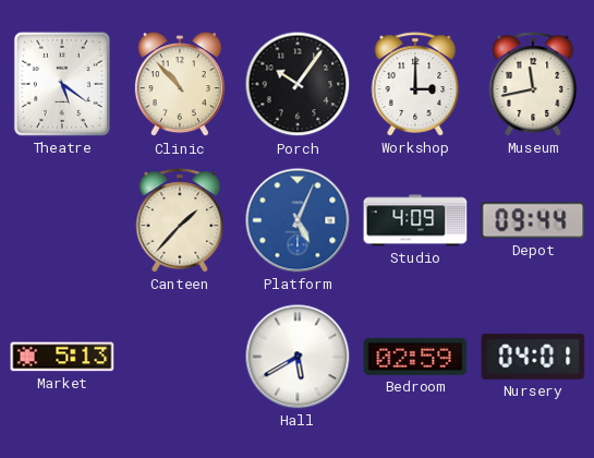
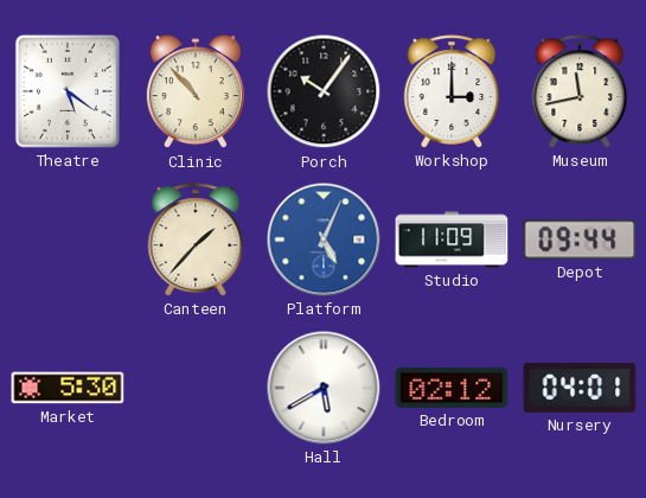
Studio: 4:09 -> 11:09 (452, 240)
Market: 5:13 -> 5:30 (68, 388)
Bedroom: 02:59 -> 02:12 (452, 388)
